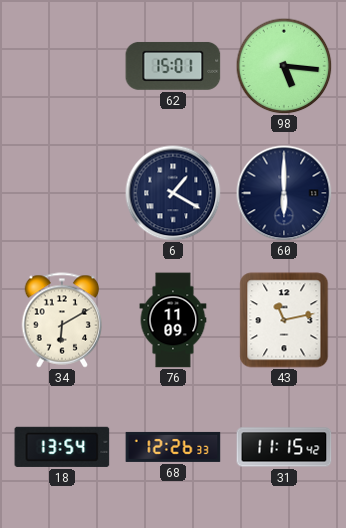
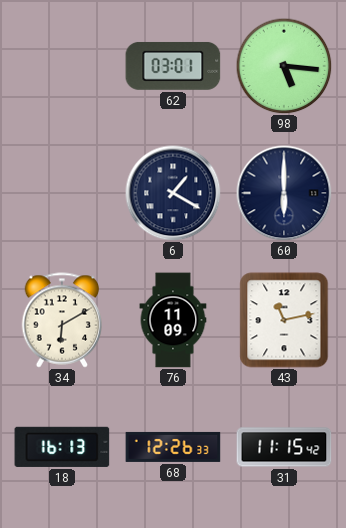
62: 15:01 -> 03:01 (173, 66)
18: 13:54 -> 16:13 (62, 447)
